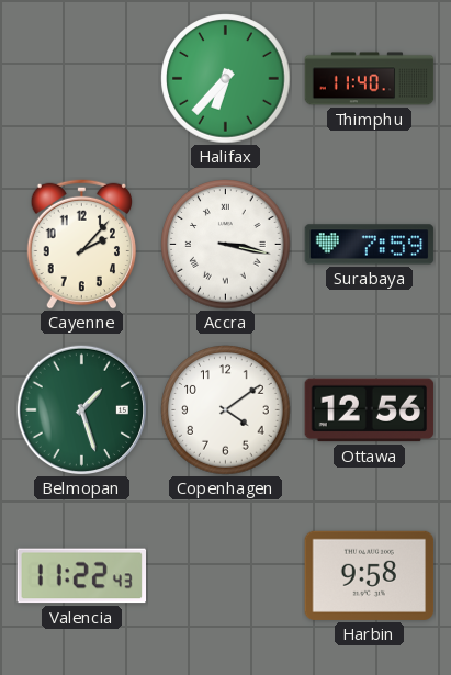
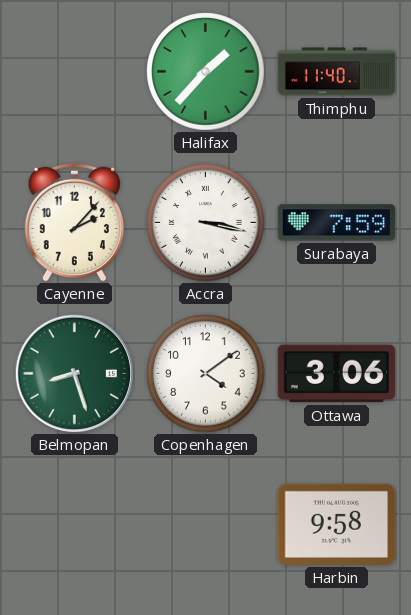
Halifax: 6:37 -> 1:37 (206, 72)
Belmopan: 1:27 -> 8:27 (74, 373)
Ottawa: 12:56 -> 3:06 (337, 374)
Valencia: 11:22 -> none (81, 576)
